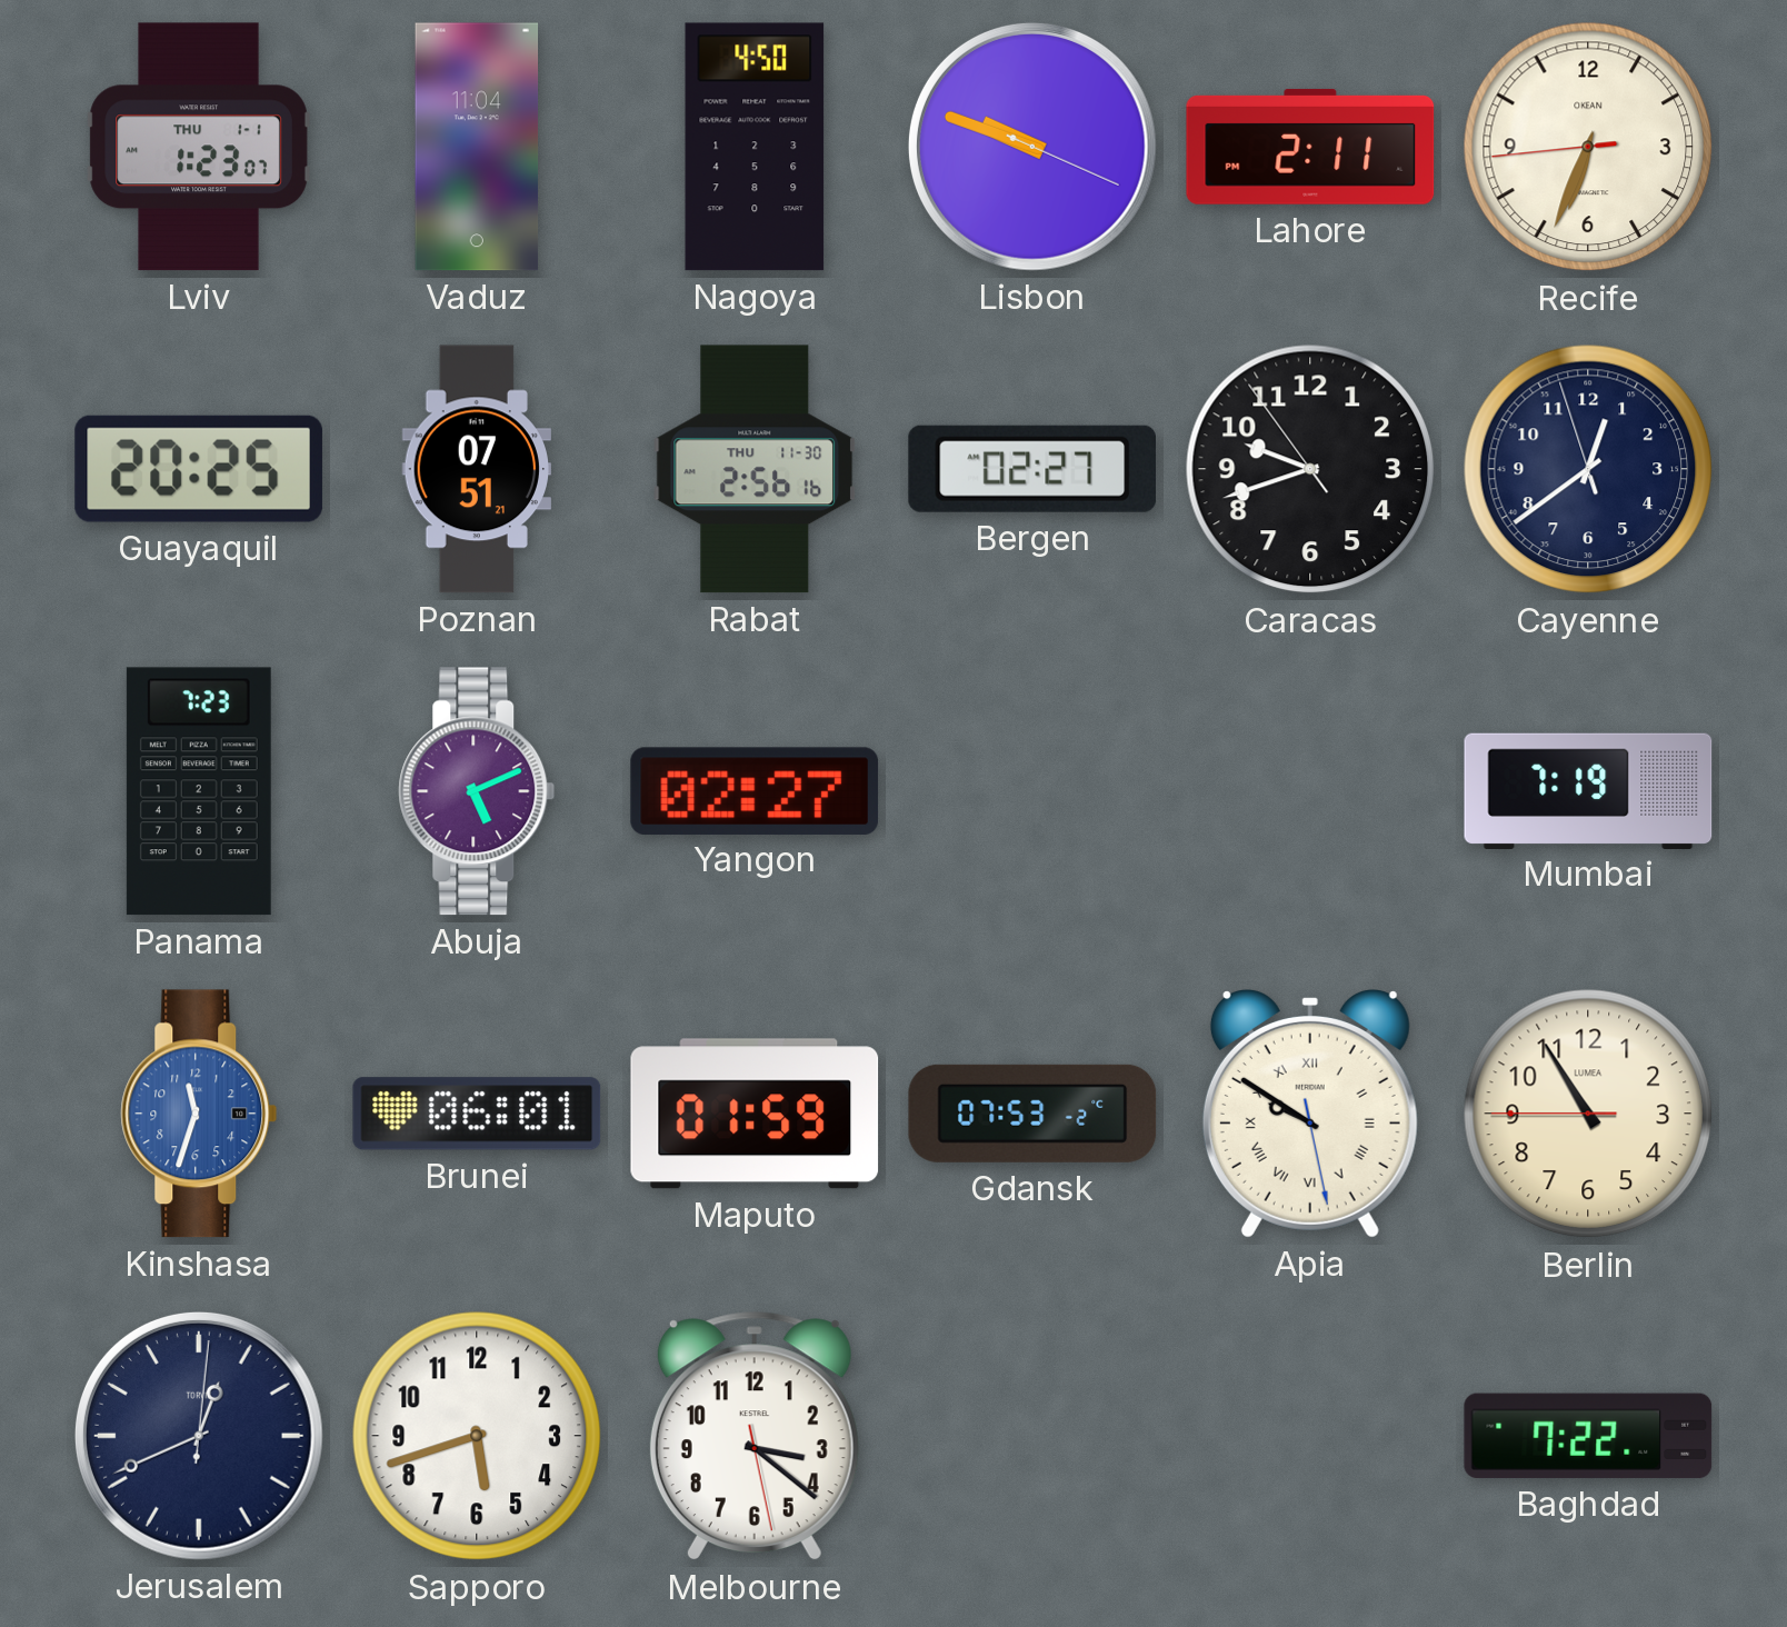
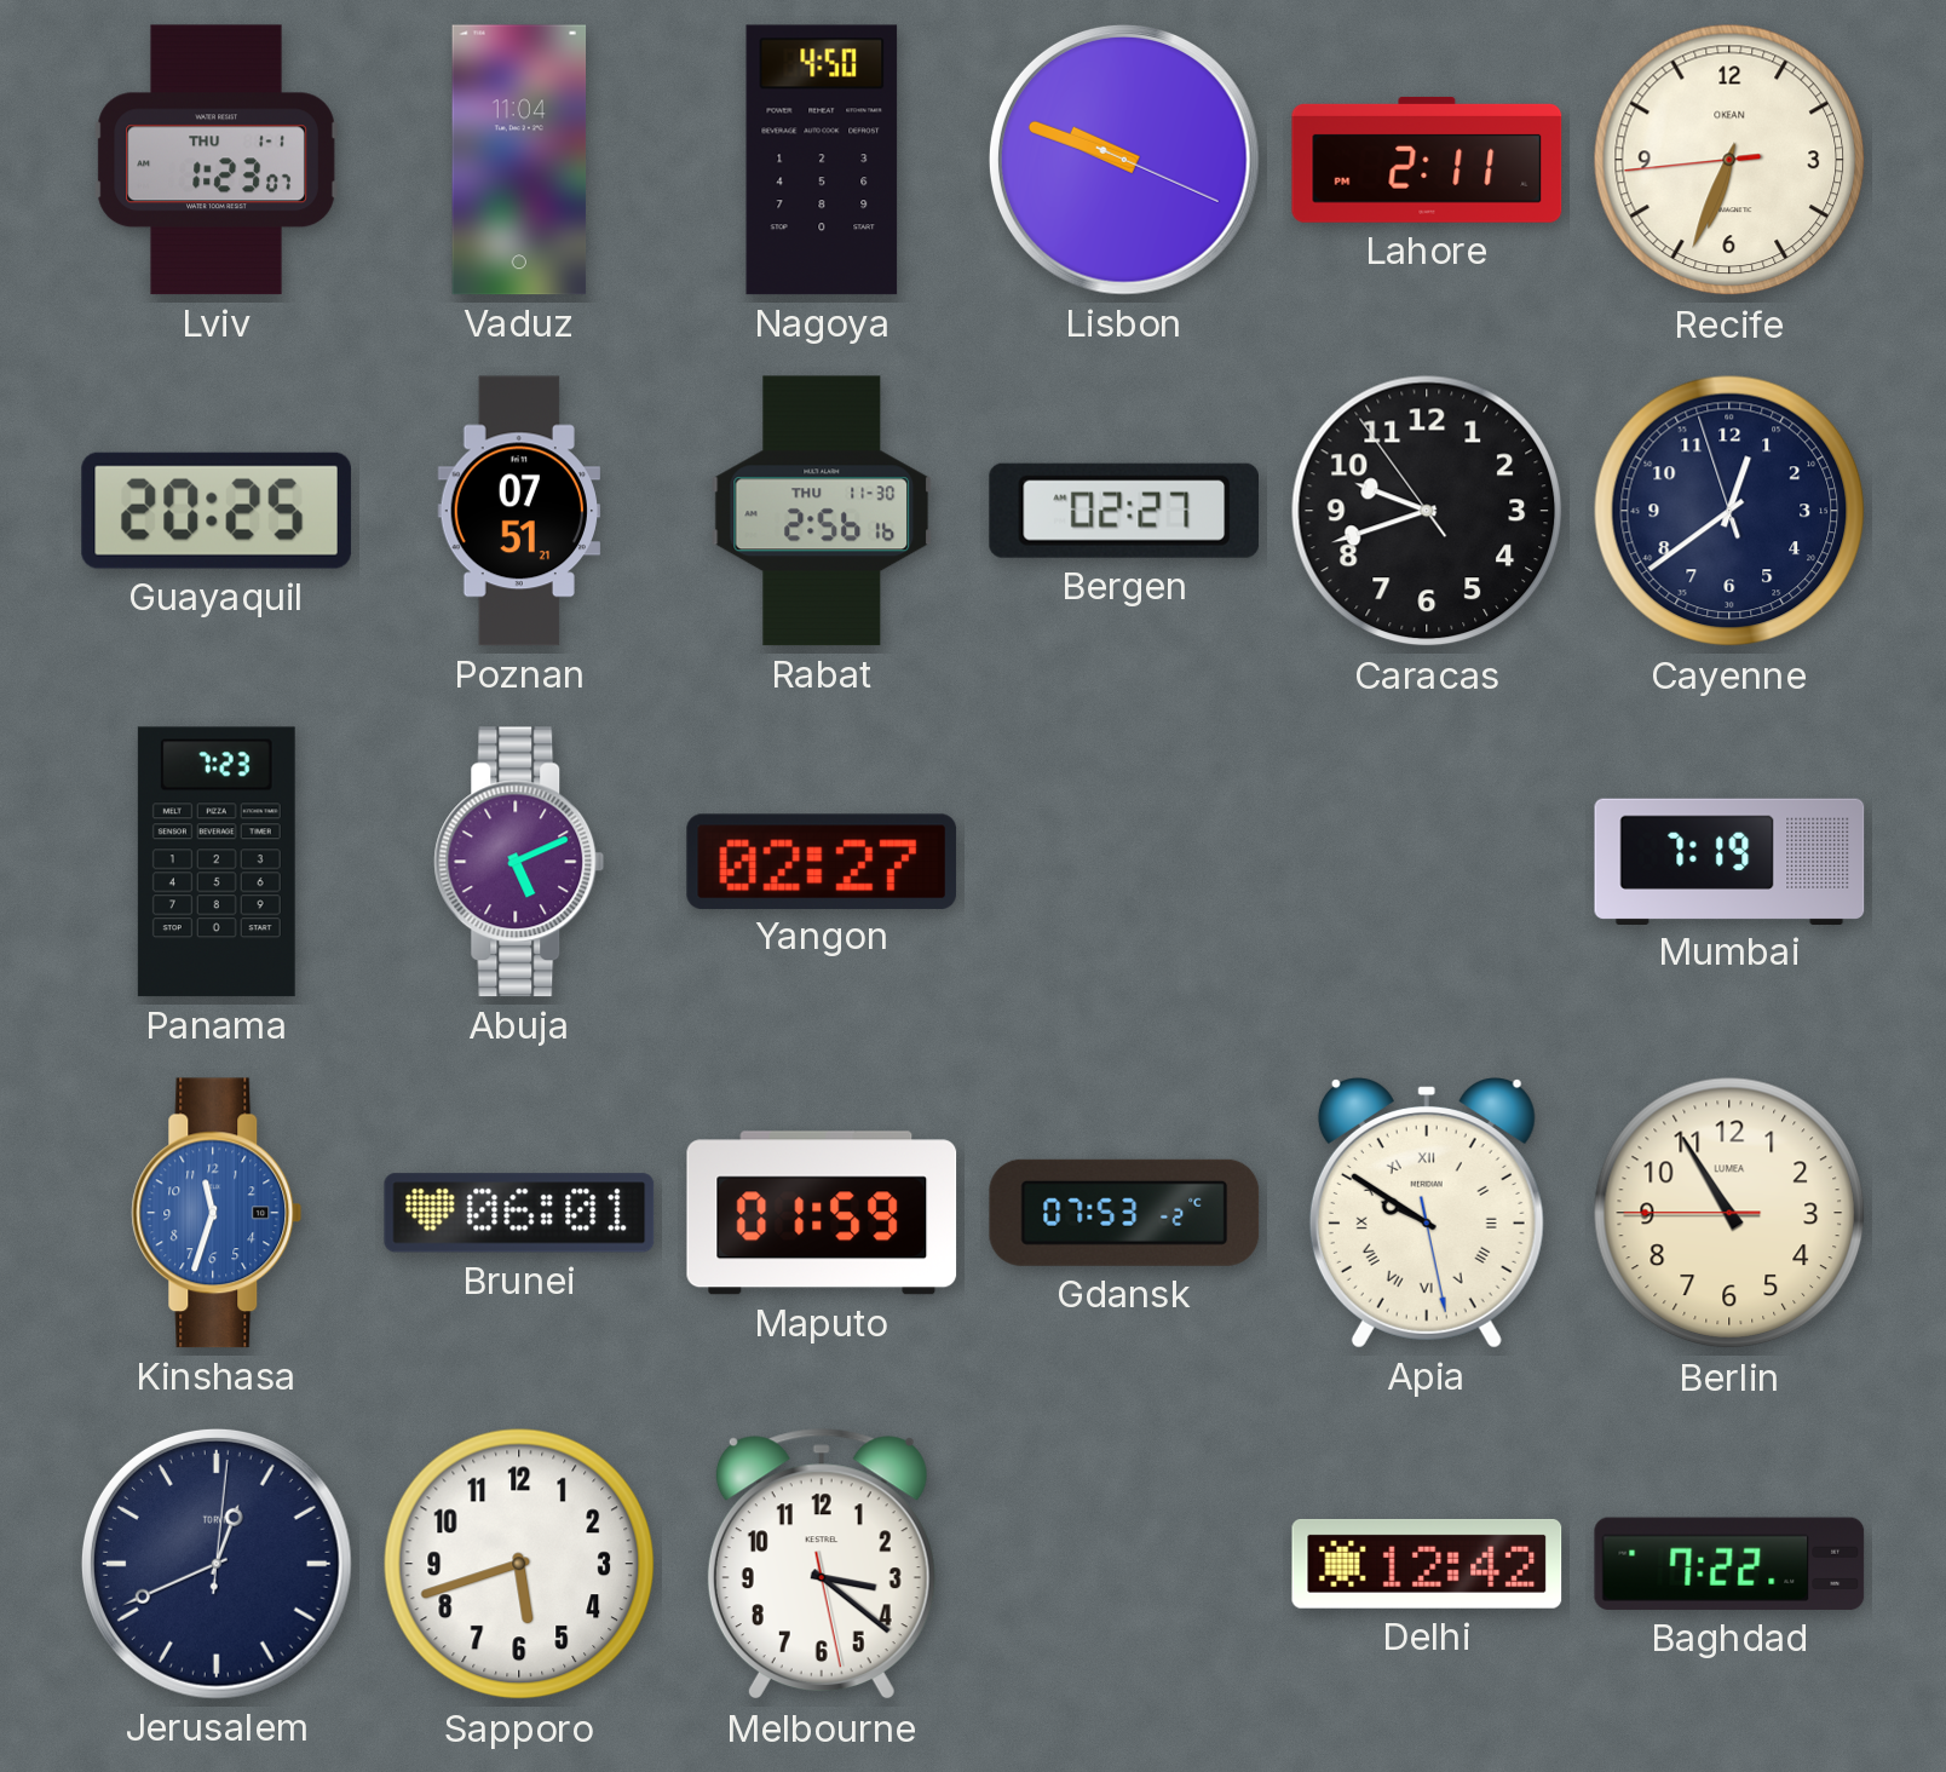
Delhi: none -> 12:42 (1427, 1564)
